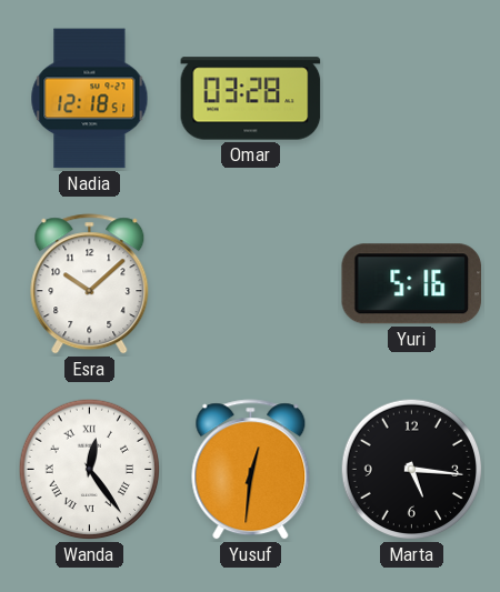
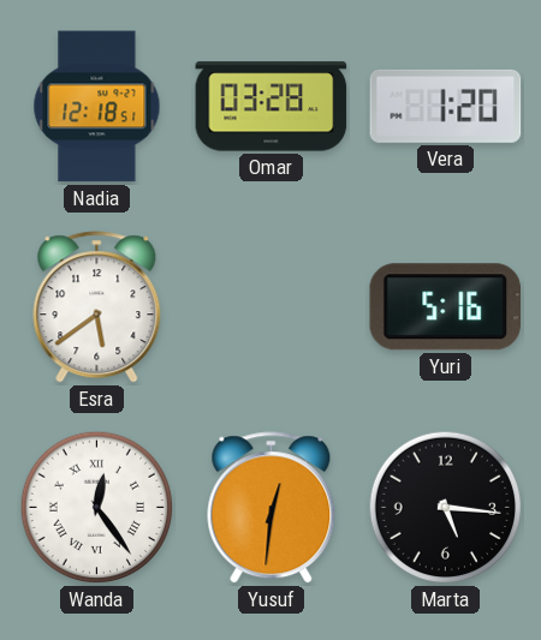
Vera: none -> 1:20 (446, 106)
Esra: 10:08 -> 5:39 (97, 307)
